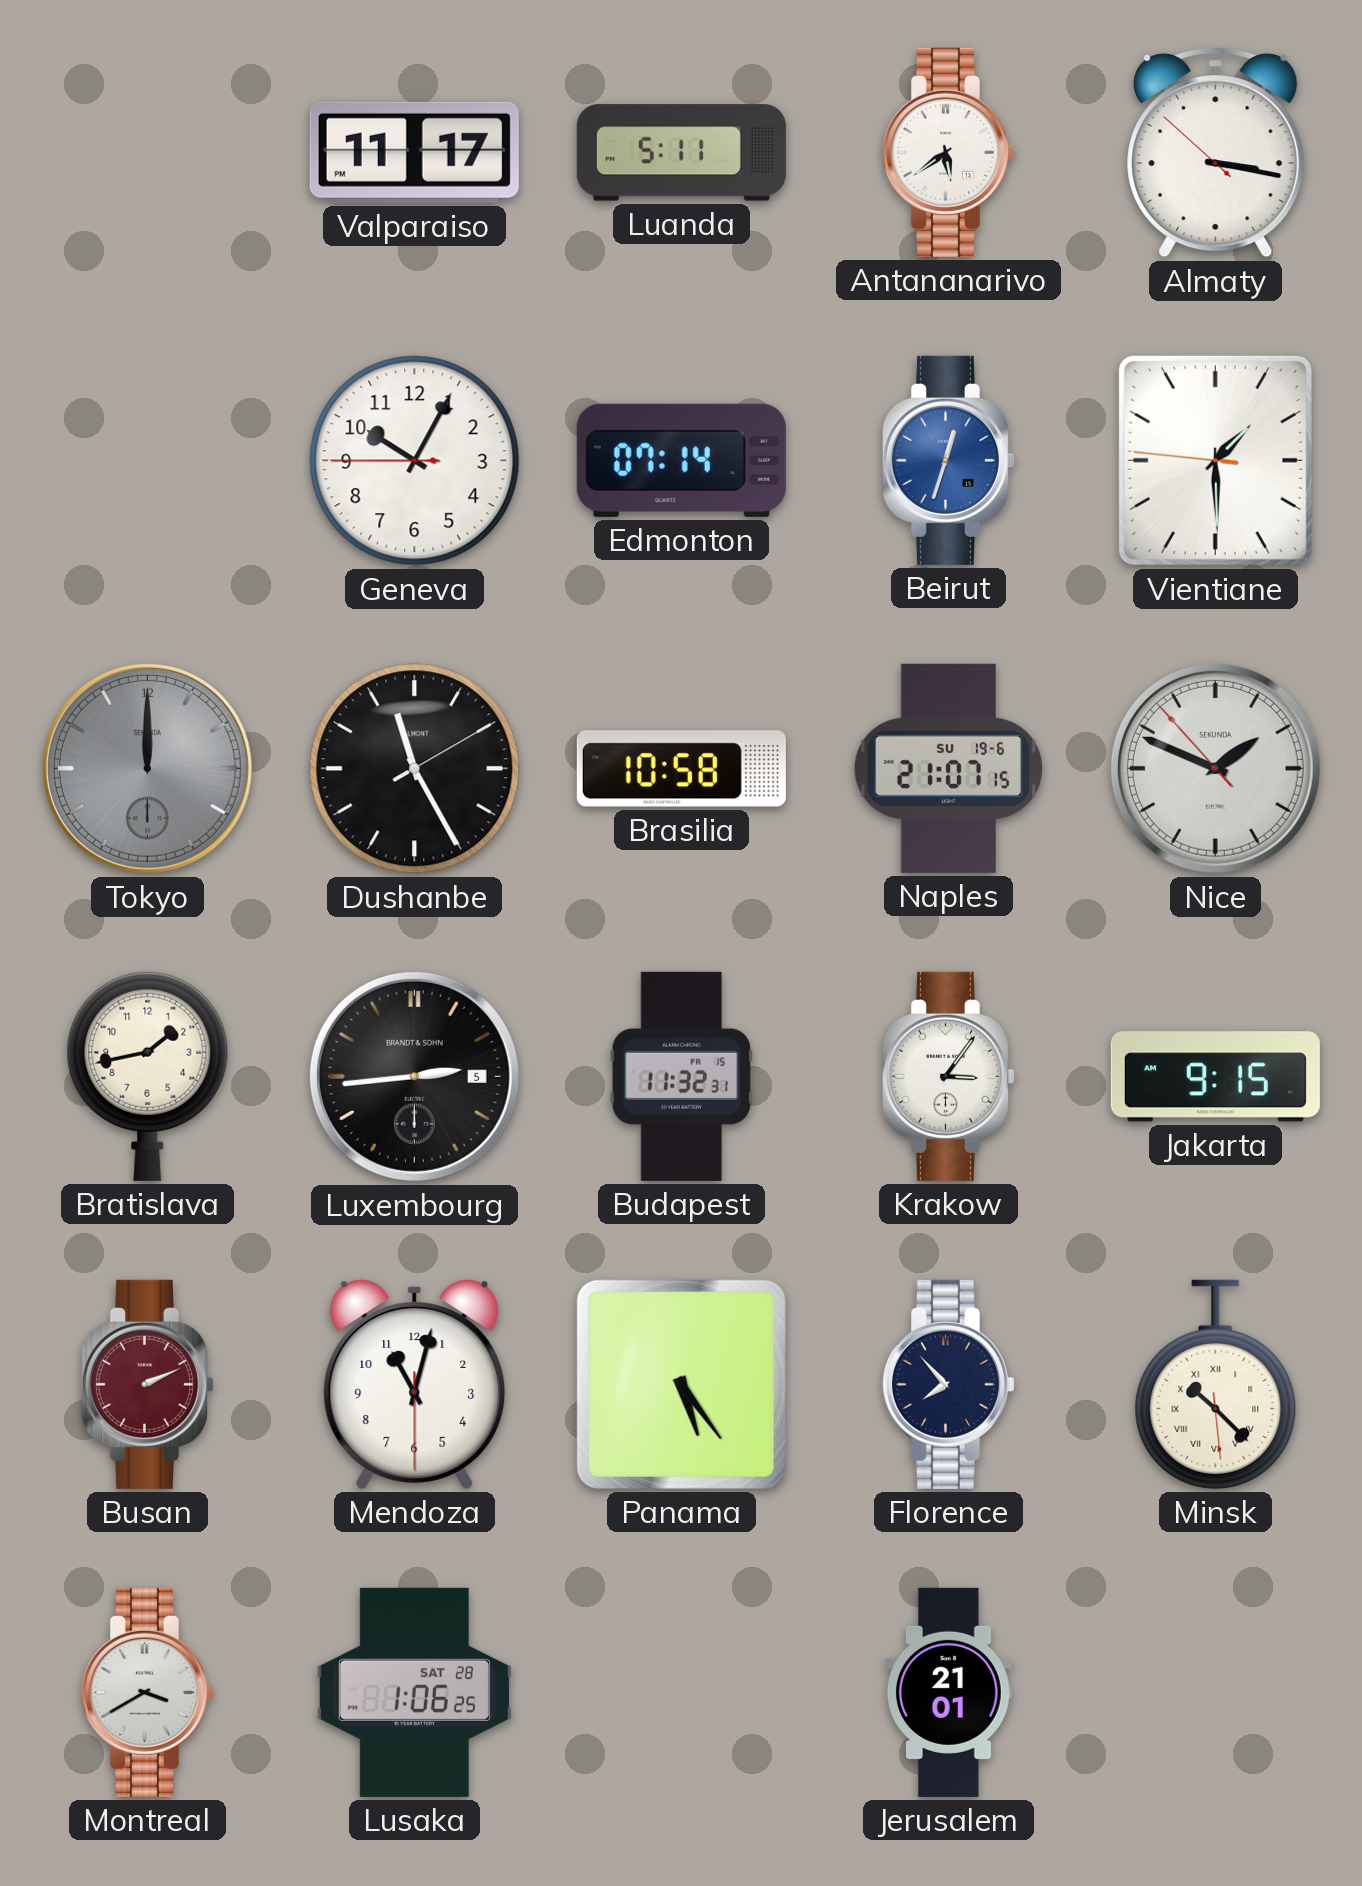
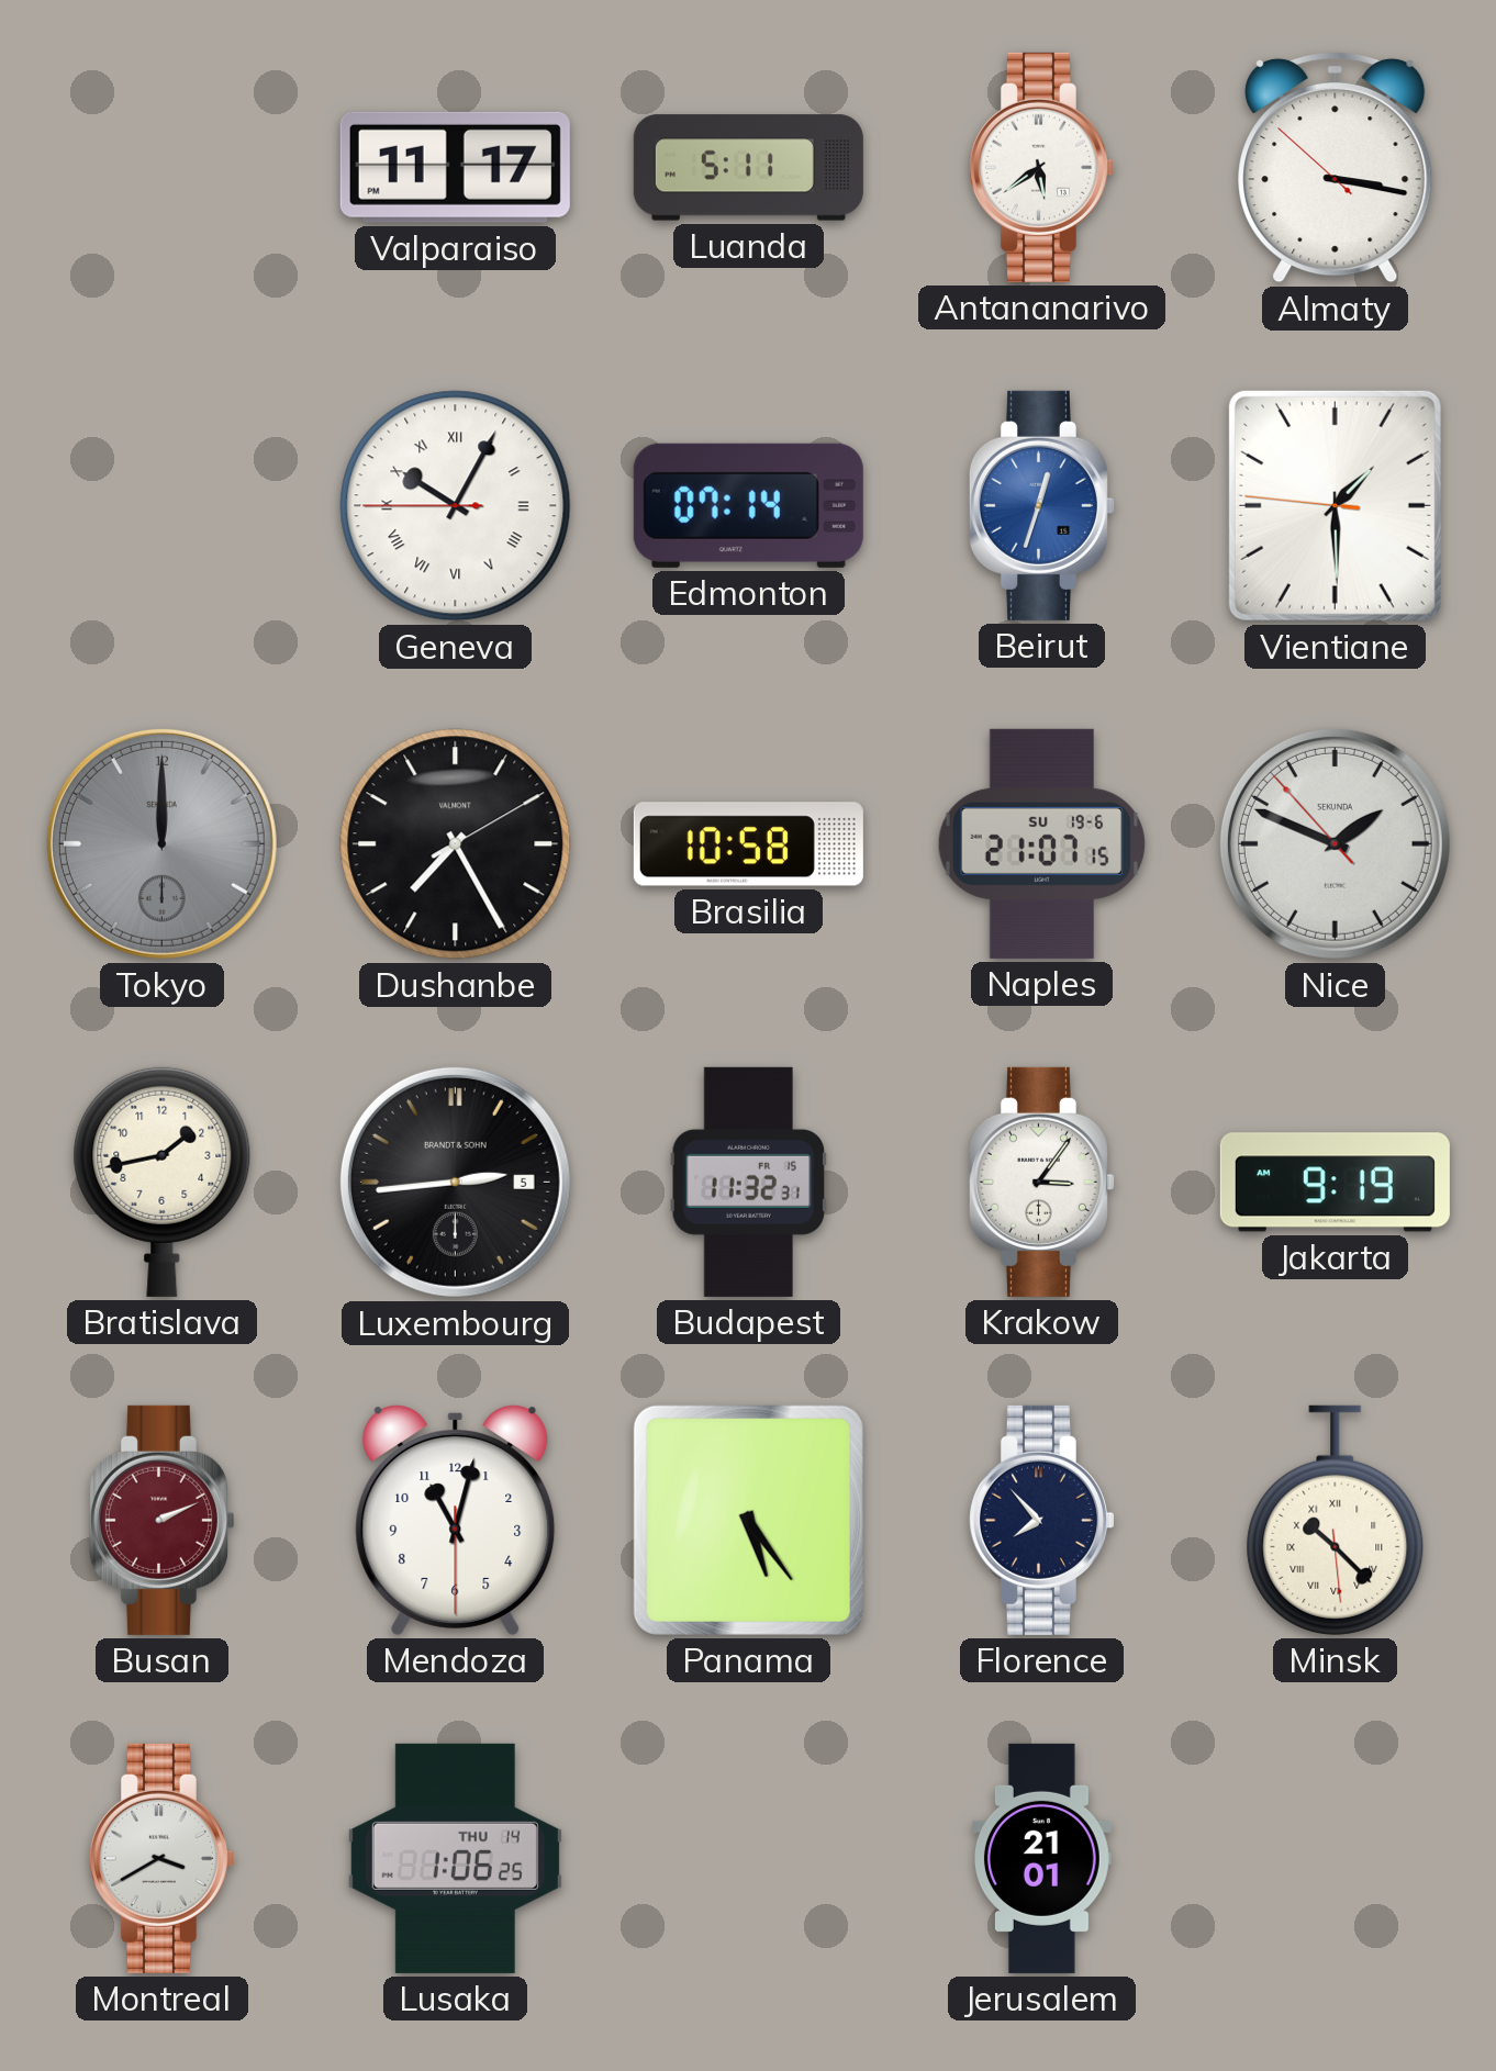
Geneva numerals: Arabic -> Roman (456, 506)
Dushanbe: 11:25 -> 7:25 (456, 844)
Jakarta: 9:15 -> 9:19 (1335, 1183)
Lusaka date: SAT 28 -> THU 14 (455, 1858)
